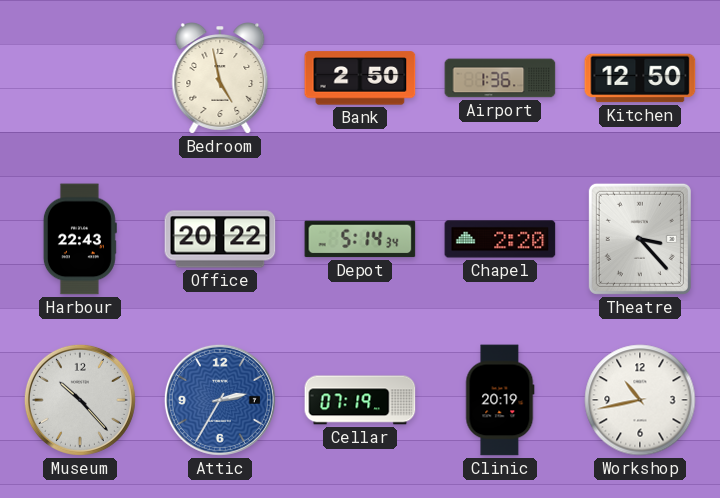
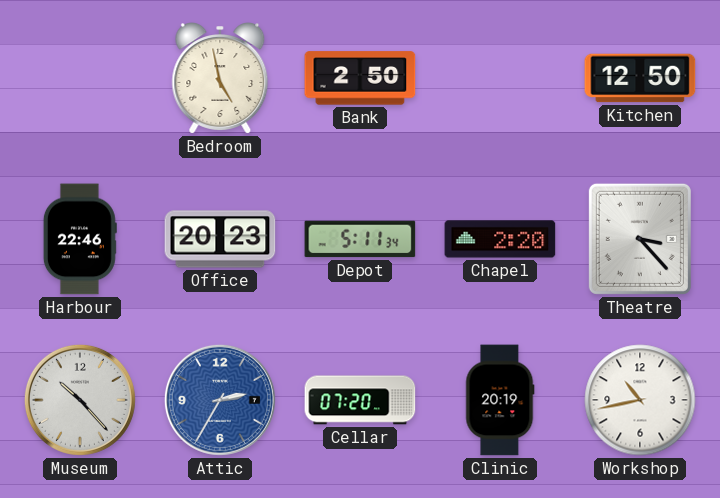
Airport: 1:36 -> none (500, 78)
Harbour: 22:43 -> 22:46 (80, 239)
Office: 20:22 -> 20:23 (220, 239)
Depot: 5:14 -> 5:11 (360, 239)
Cellar: 07:19 -> 07:20 (360, 400)
